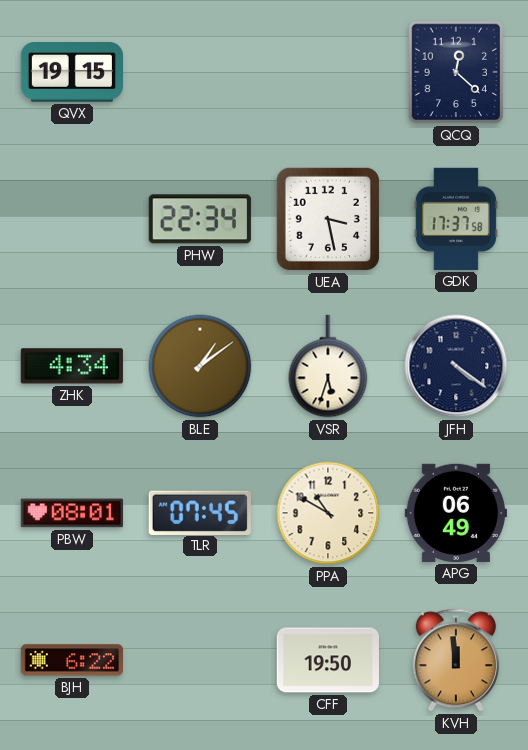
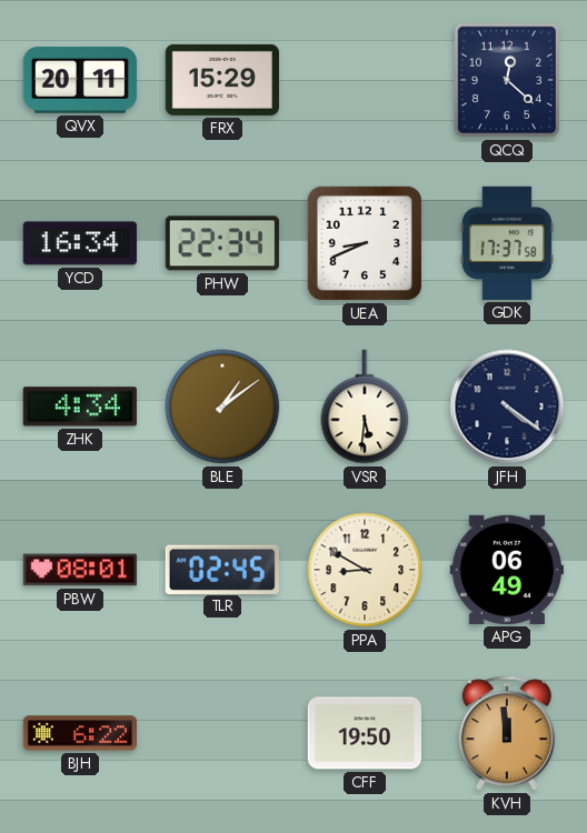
QVX: 19:15 -> 20:11 (79, 80)
FRX: none -> 15:29 (222, 80)
YCD: none -> 16:34 (80, 243)
UEA: 3:28 -> 8:41 (365, 243)
VSR: 5:33 -> 5:31 (365, 407)
TLR: 07:45 -> 02:45 (222, 569)
PPA: 10:50 -> 8:50 (365, 570)
